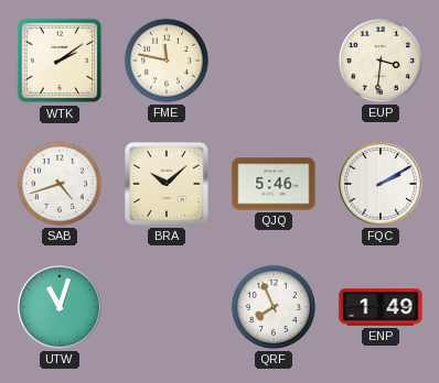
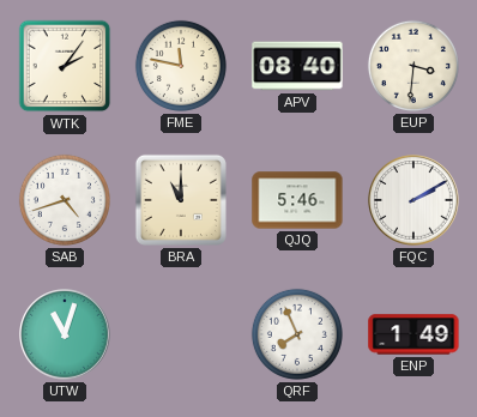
WTK: 2:09 -> 2:06 (65, 66)
APV: none -> 08:40 (297, 66)
BRA: 10:08 -> 11:00 (181, 200)
